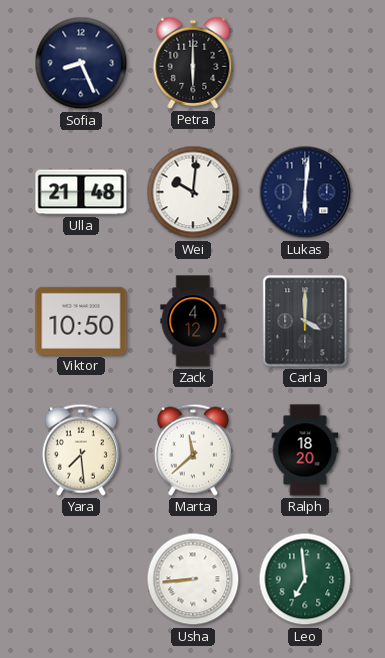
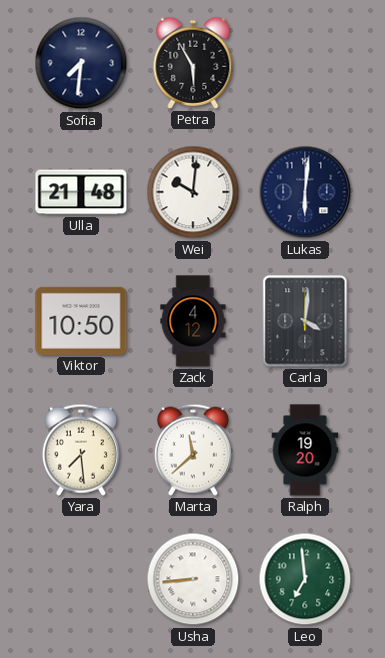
Sofia: 8:26 -> 7:31 (81, 63)
Petra: 6:00 -> 5:55 (193, 63)
Carla: 4:00 -> 4:01 (305, 321)
Ralph: 18:20 -> 19:20 (305, 450)
